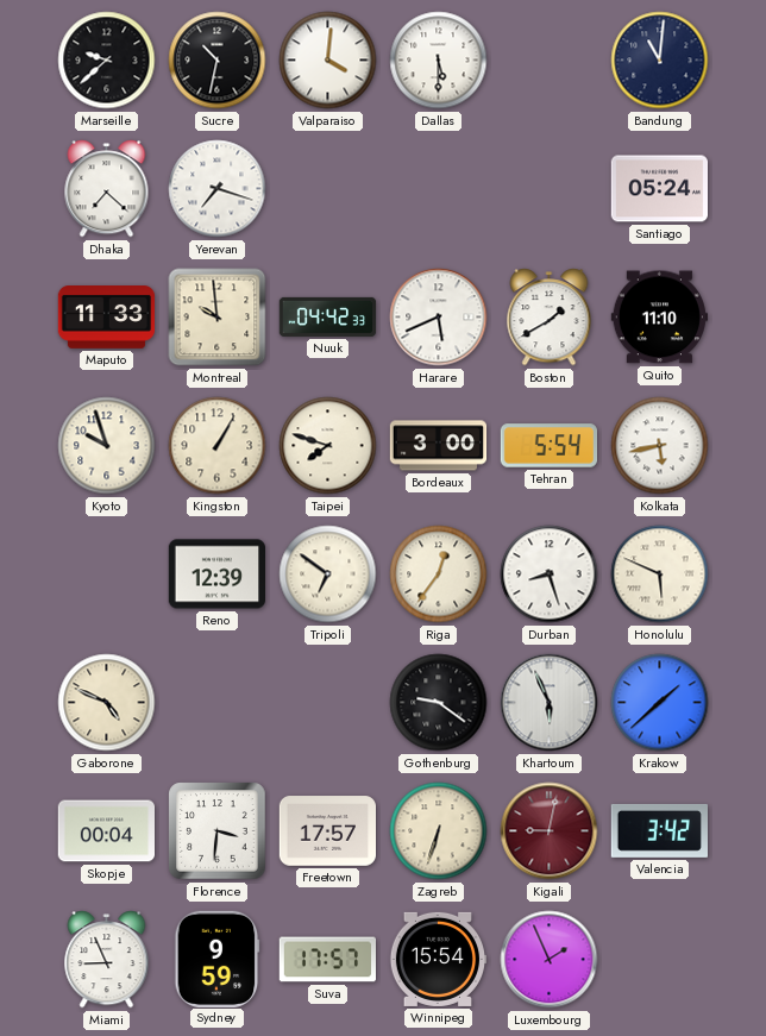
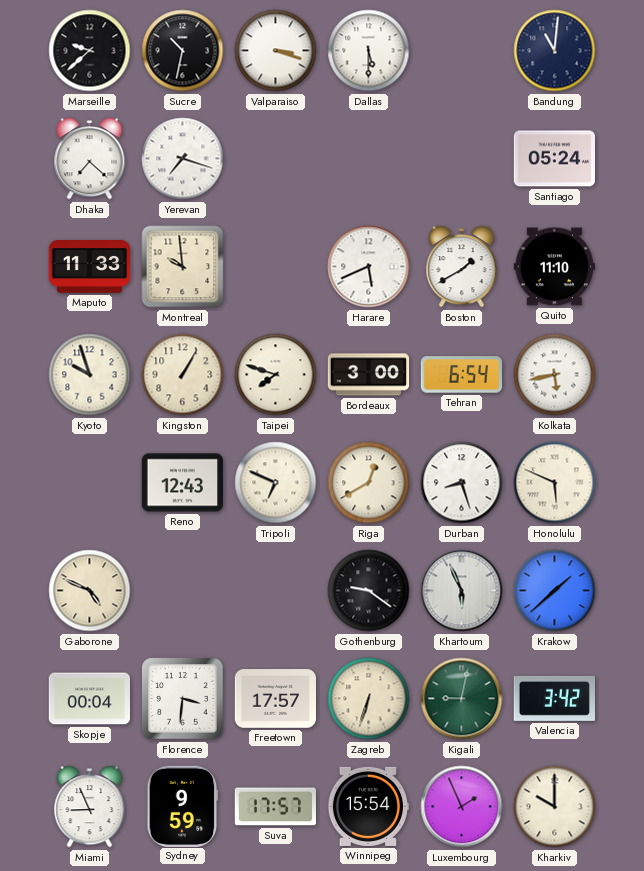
Valparaiso: 4:01 -> 3:18 (276, 51)
Nuuk: 04:42 -> none (328, 316)
Tehran: 5:54 -> 6:54 (461, 375)
Reno: 12:39 -> 12:43 (182, 483)
Tripoli: 6:51 -> 6:49 (276, 483)
Riga: 12:36 -> 12:40 (369, 483)
Kigali dial: burgundy -> green (462, 699)
Kharkiv: none -> 10:00 (555, 807)
